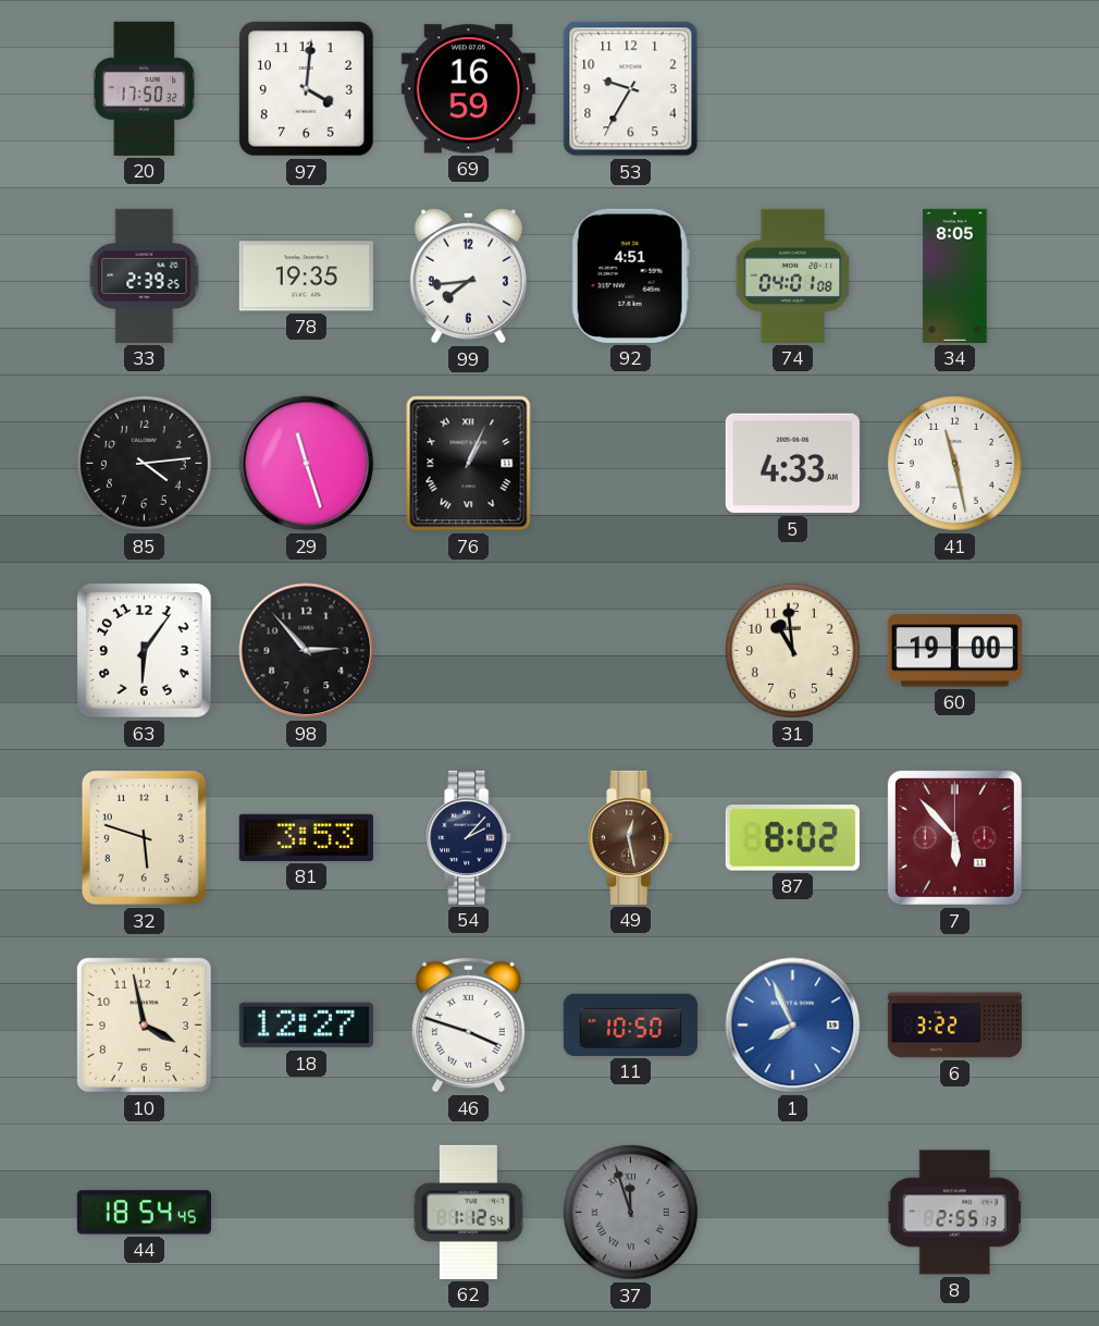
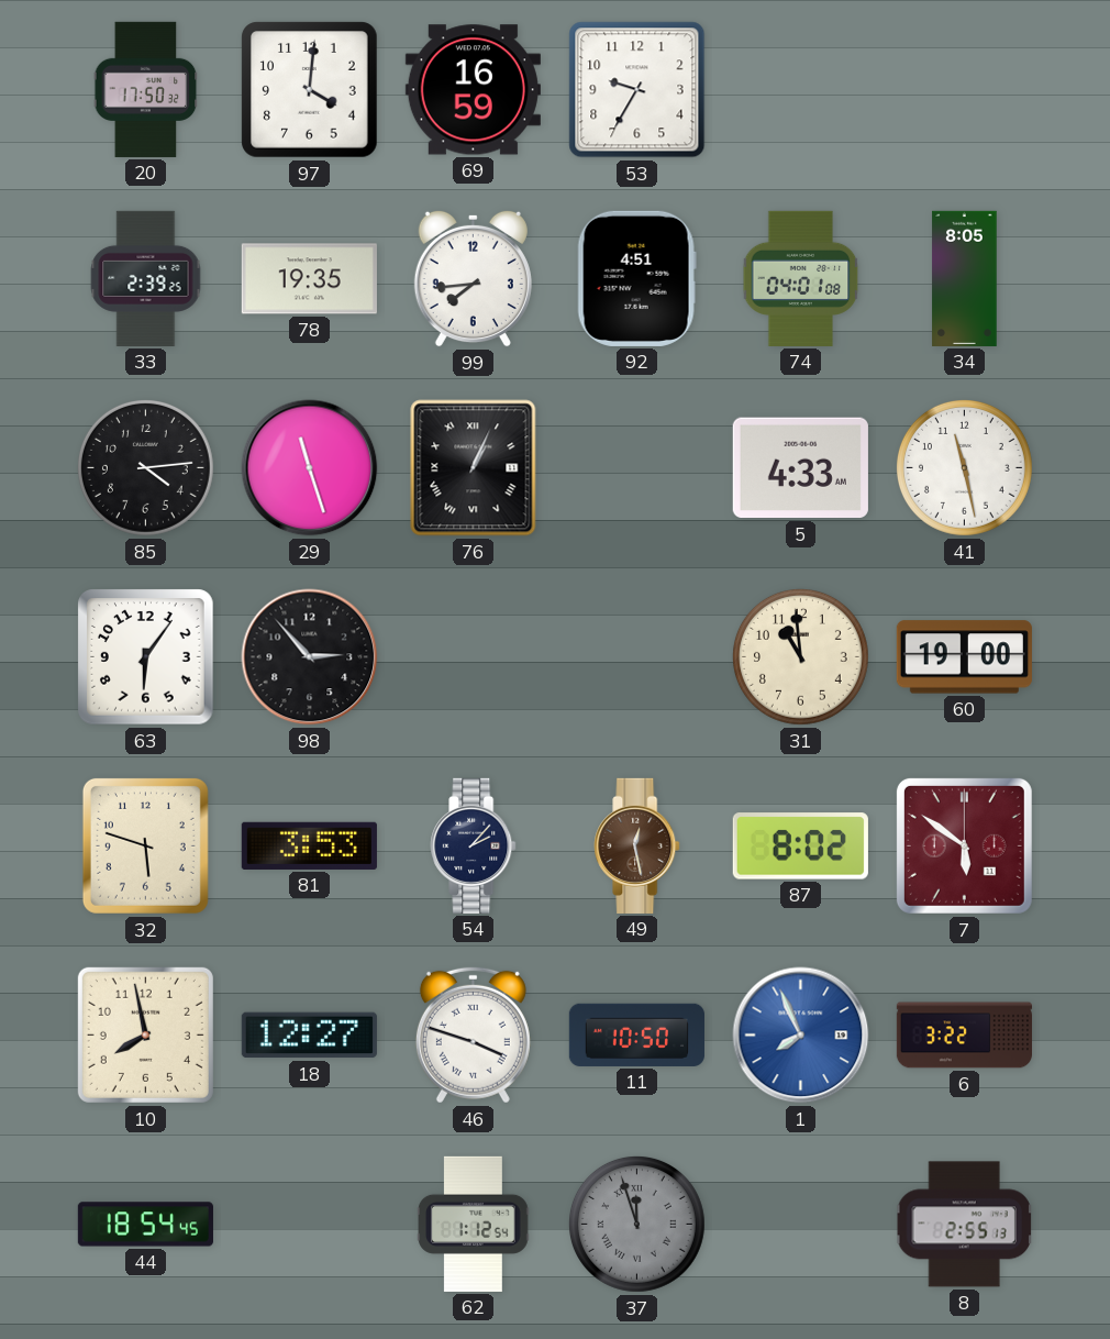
7: 5:53 -> 5:51 (964, 845)
10: 3:58 -> 7:58 (145, 1034)
